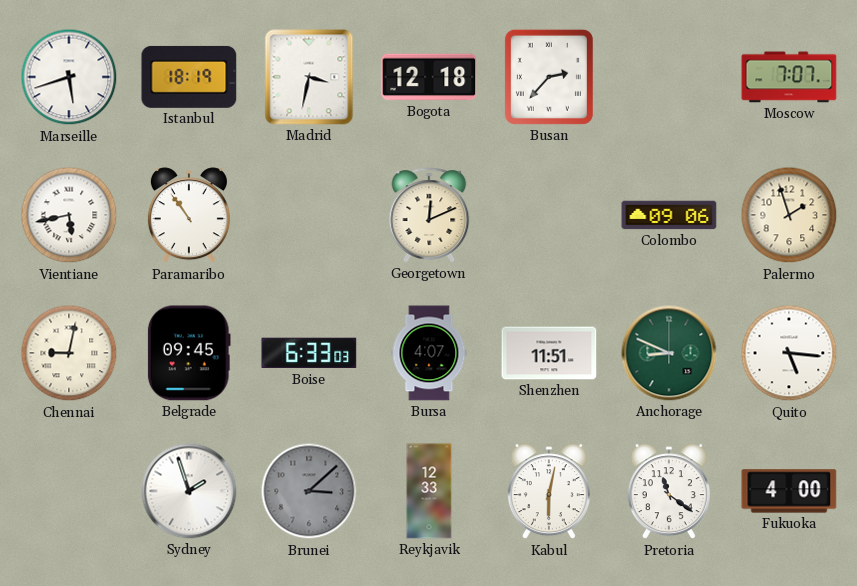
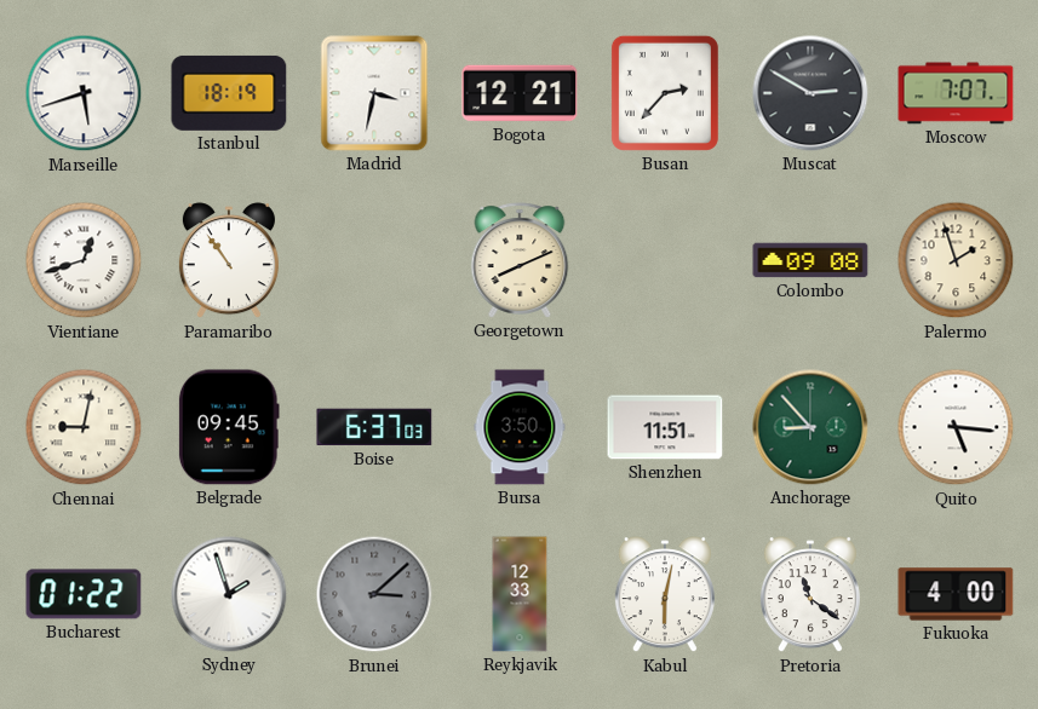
Bogota: 12:18 -> 12:21 (520, 93)
Muscat: none -> 2:50 (810, 93)
Vientiane: 5:43 -> 12:42 (84, 260)
Georgetown: 12:11 -> 8:11 (520, 260)
Colombo: 09:06 -> 09:08 (810, 260)
Boise: 6:33 -> 6:37 (374, 427)
Bursa: 4:07 -> 3:50 (520, 427)
Anchorage: 8:49 -> 8:53 (810, 427)
Bucharest: none -> 01:22 (84, 594)
